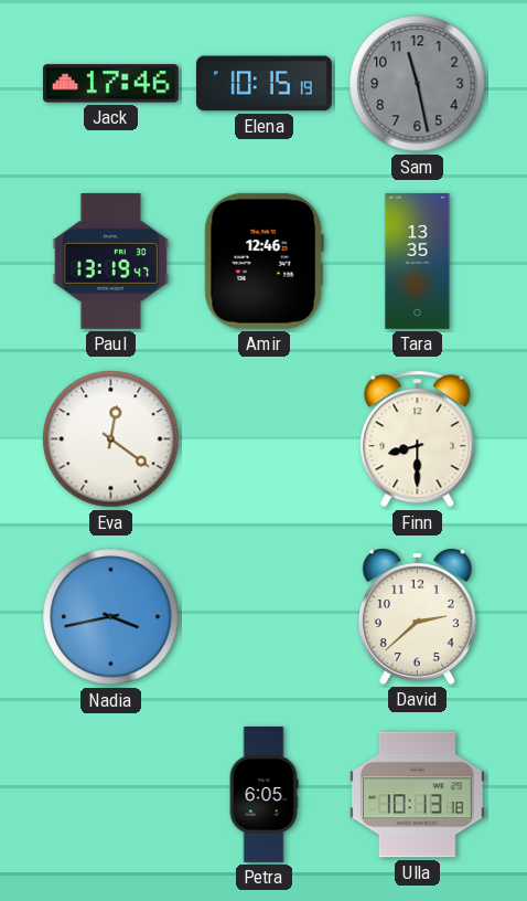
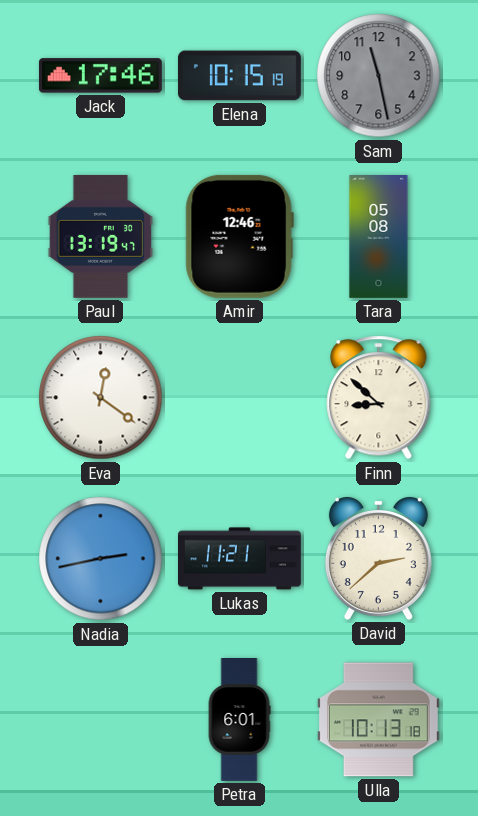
Tara: 13:35 -> 05:08 (379, 237)
Finn: 8:30 -> 8:52 (379, 398)
Nadia: 3:43 -> 2:43 (101, 559)
Lukas: none -> 11:21 (240, 559)
Petra: 6:05 -> 6:01 (239, 720)
